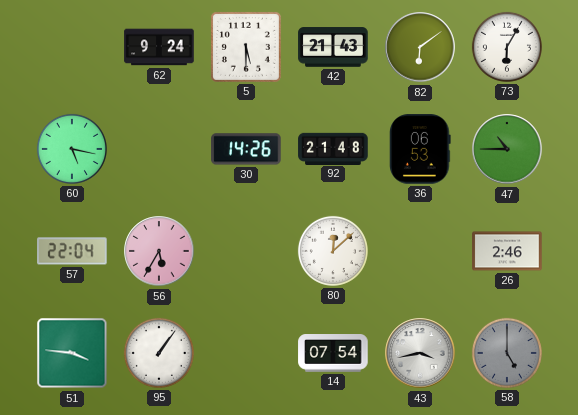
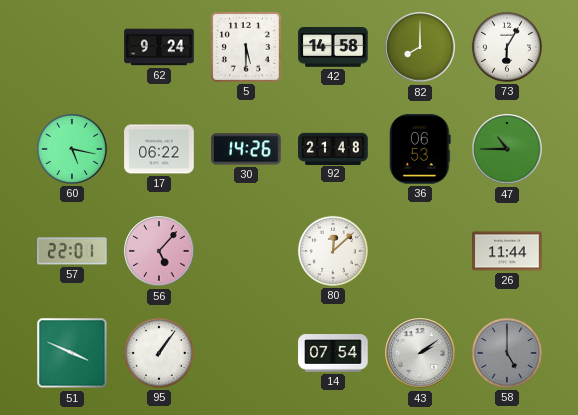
42: 21:43 -> 14:58 (333, 47)
82: 6:09 -> 8:00 (420, 47)
17: none -> 06:22 (159, 149)
57: 22:04 -> 22:01 (72, 251)
56: 5:35 -> 5:07 (159, 251)
26: 2:46 -> 11:44 (507, 251)
51: 3:46 -> 3:49 (72, 353)
43: 3:43 -> 2:09 (420, 353)
